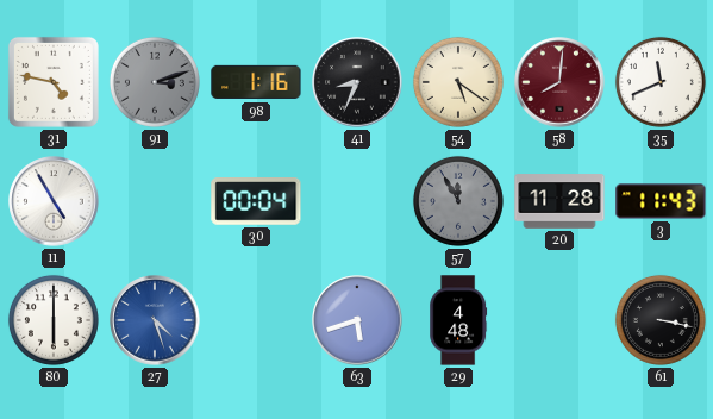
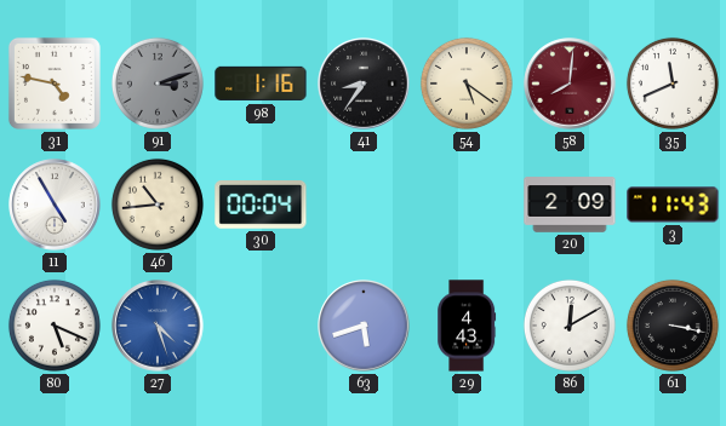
41: 8:34 -> 8:36 (364, 84)
46: none -> 10:44 (158, 205)
57: 11:55 -> none (458, 201)
20: 11:28 -> 2:09 (570, 205)
80: 6:00 -> 5:19 (55, 326)
29: 4:48 -> 4:43 (467, 326)
86: none -> 12:10 (570, 326)
